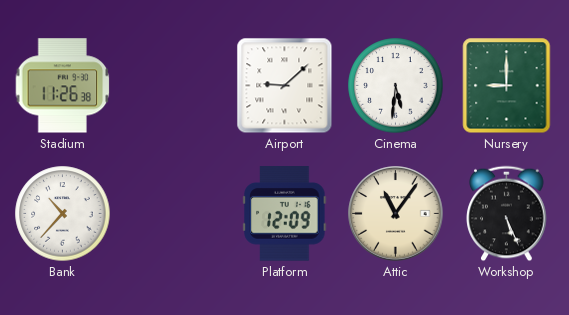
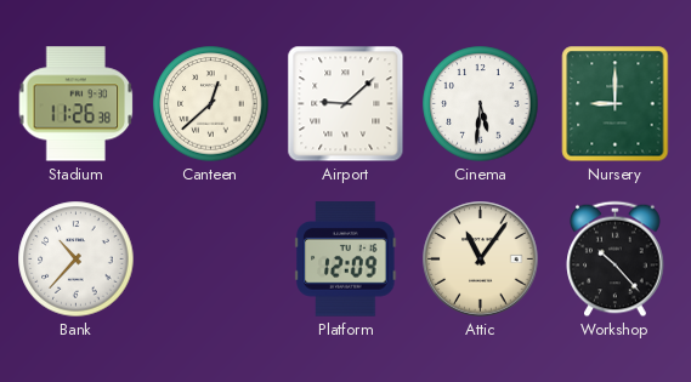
Canteen: none -> 12:38 (211, 104)
Workshop: 5:26 -> 10:23 (616, 260)
